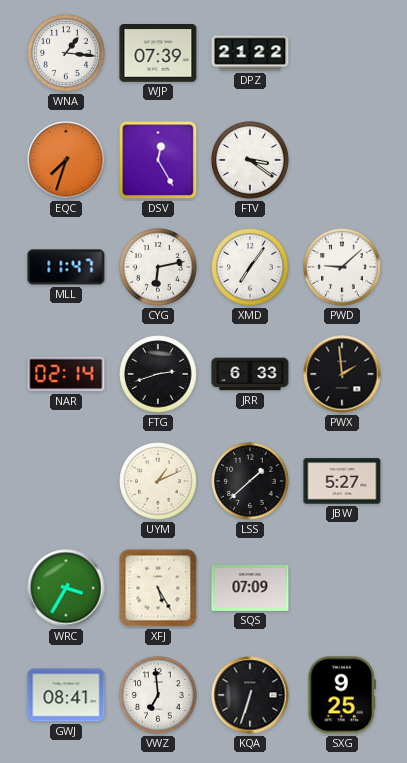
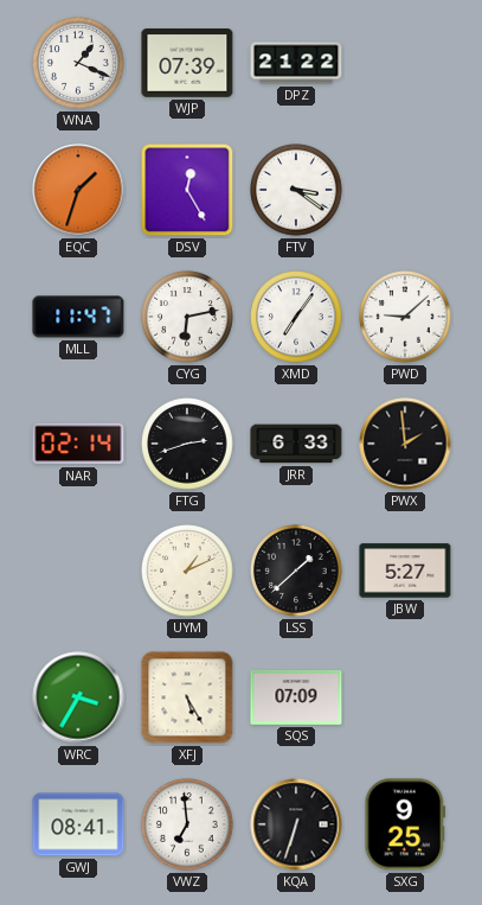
WNA: 1:16 -> 1:19 (78, 63)
EQC: 7:33 -> 1:33 (78, 190)
